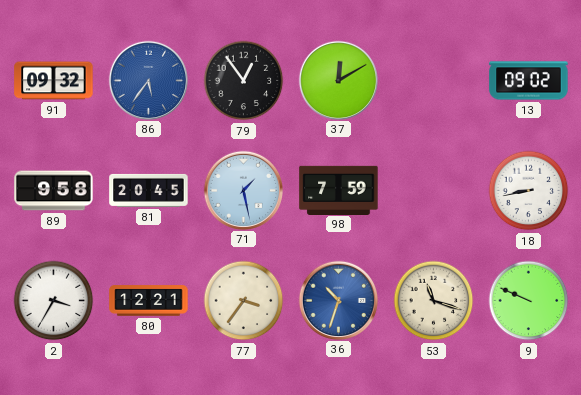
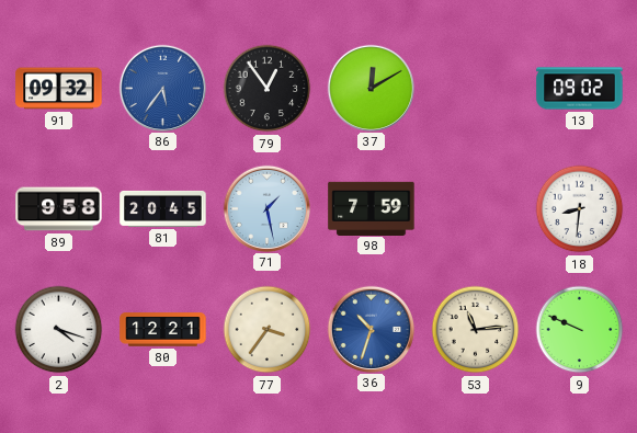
18: 8:43 -> 8:31 (580, 209)
2: 3:35 -> 4:18 (59, 330)
53: 11:18 -> 11:14 (476, 330)
